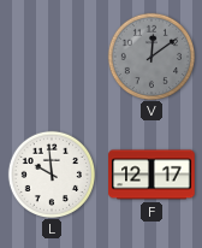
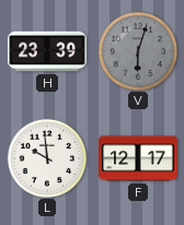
H: none -> 23:39 (47, 51)
V: 12:09 -> 6:03 (137, 50)
